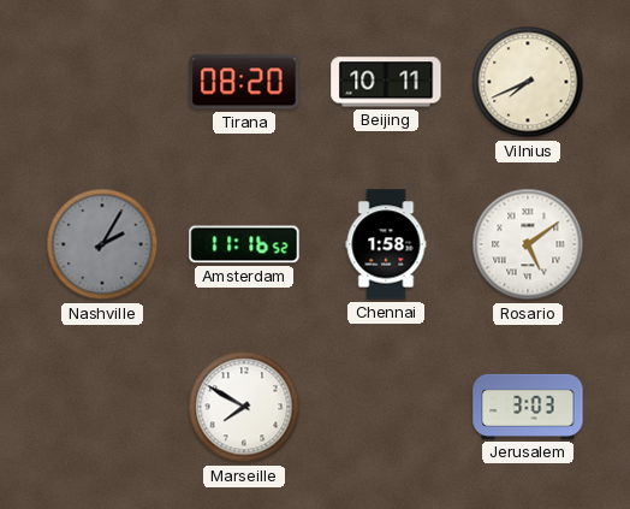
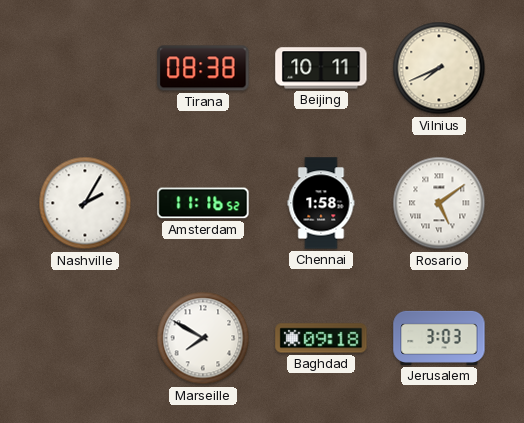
Tirana: 08:20 -> 08:38 (203, 68)
Nashville dial: grey -> white (85, 203)
Baghdad: none -> 09:18 (321, 338)
